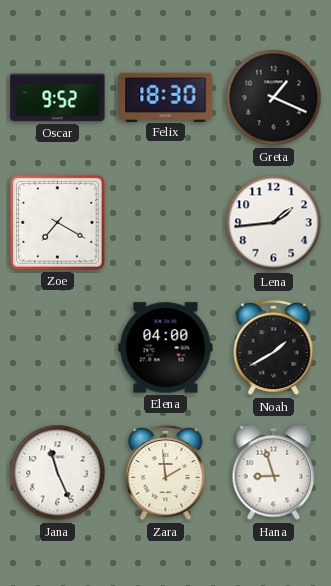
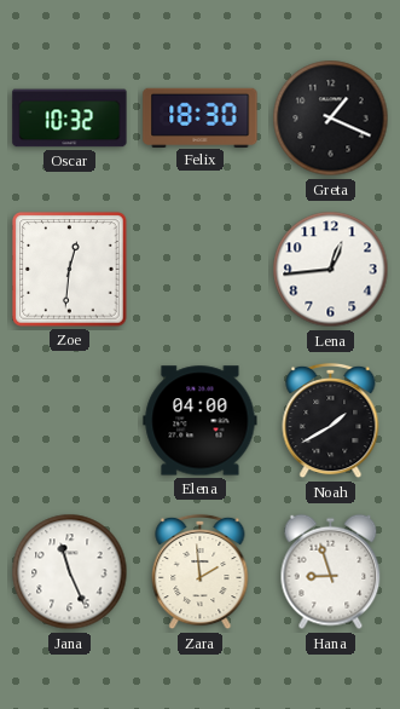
Oscar: 9:52 -> 10:32 (70, 119)
Zoe: 7:20 -> 12:31 (70, 270)
Lena: 1:44 -> 12:44 (331, 270)
